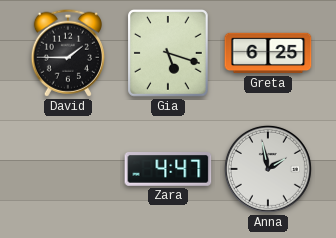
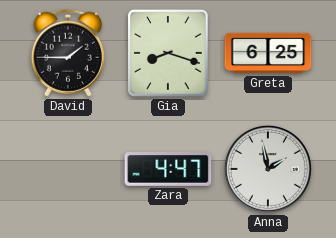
Gia: 5:18 -> 8:18 (169, 54)
